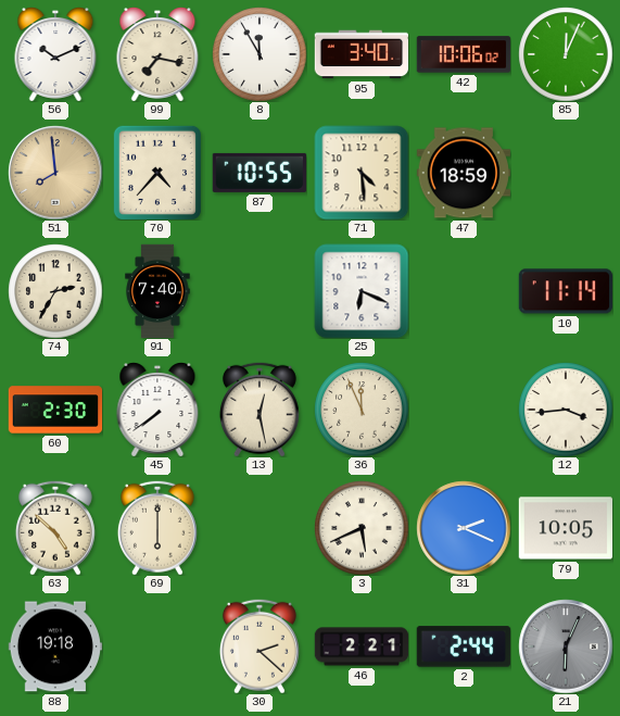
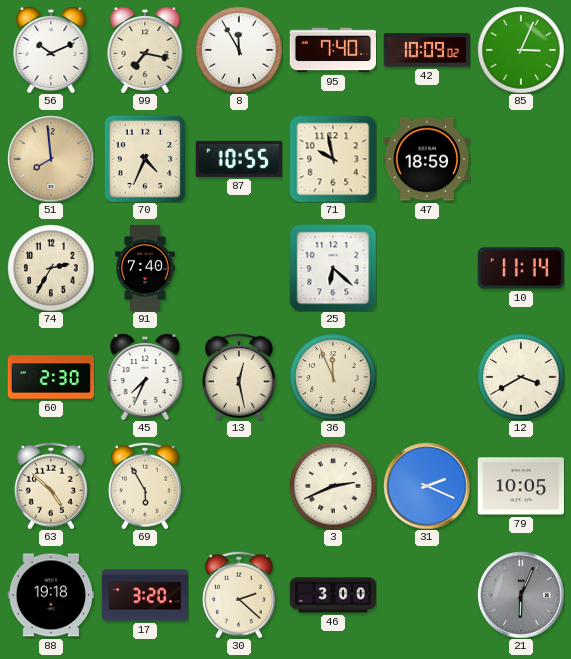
95: 3:40 -> 7:40 (332, 50)
42: 10:06 -> 10:09 (427, 50)
85: 12:04 -> 3:04 (521, 50)
70: 4:37 -> 4:34 (145, 159)
71: 4:29 -> 9:58 (333, 159)
25: 6:19 -> 6:22 (333, 268)
45: 7:39 -> 7:34 (145, 377)
12: 3:44 -> 3:40 (521, 377)
69: 6:00 -> 5:55 (145, 486)
3: 5:41 -> 2:41 (333, 486)
17: none -> 3:20 (145, 595)
46: 2:21 -> 3:00 (333, 595)
2: 2:44 -> none (464, 646)
